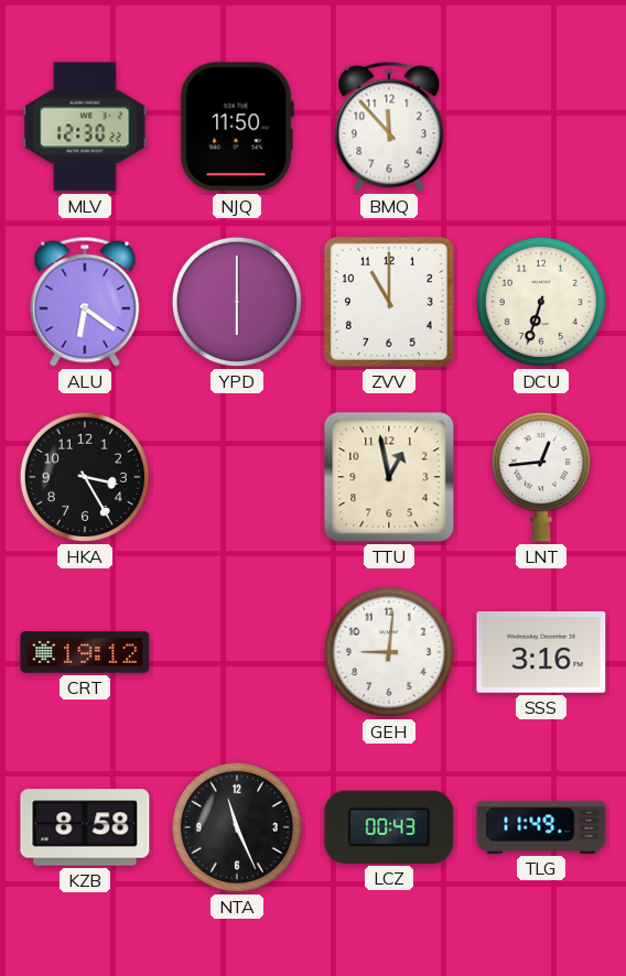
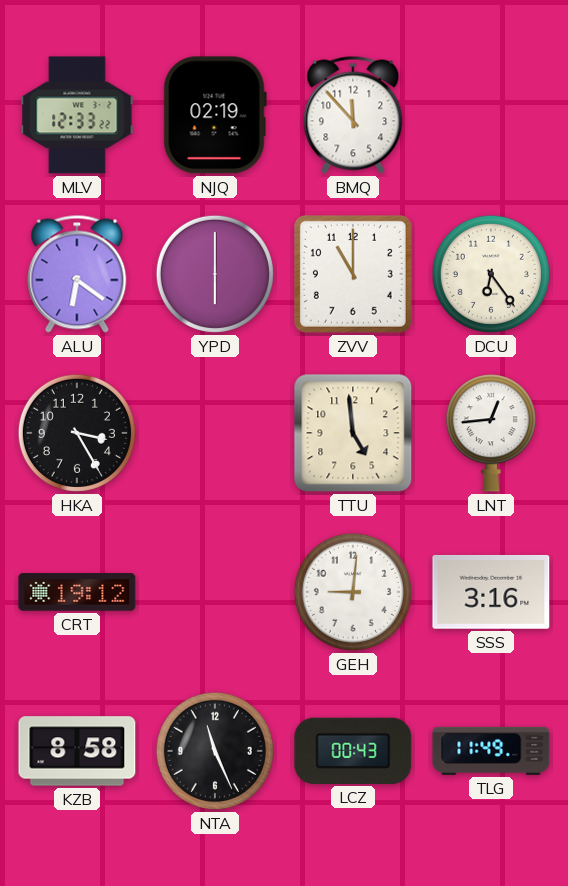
MLV: 12:30 -> 12:33 (77, 115)
NJQ: 11:50 -> 02:19 (215, 115)
DCU: 6:33 -> 6:24 (491, 274)
TTU: 12:58 -> 4:59 (353, 433)
